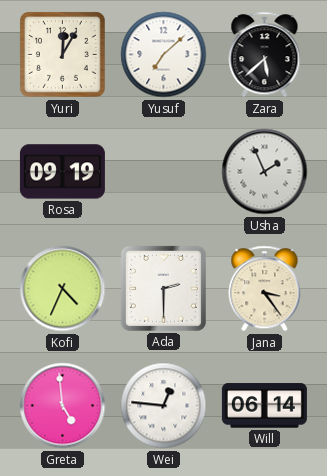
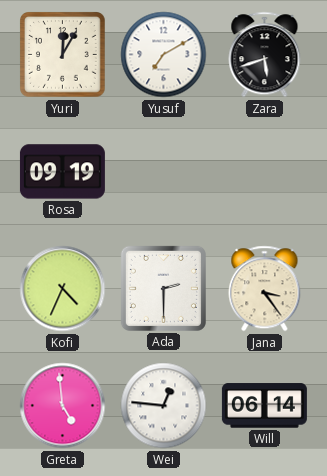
Yusuf: 7:08 -> 7:10 (164, 55)
Zara: 5:38 -> 5:42 (265, 55)
Usha: 1:56 -> none (265, 172)
